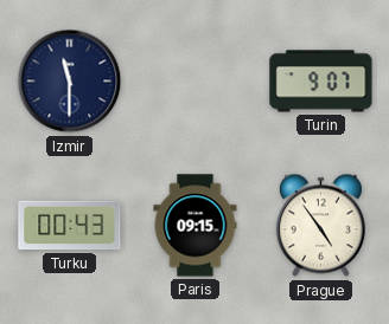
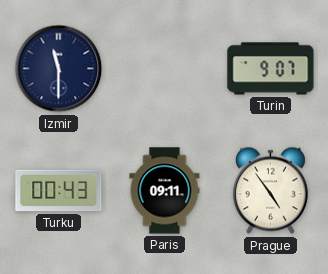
Paris: 09:15 -> 09:11 (165, 191)
